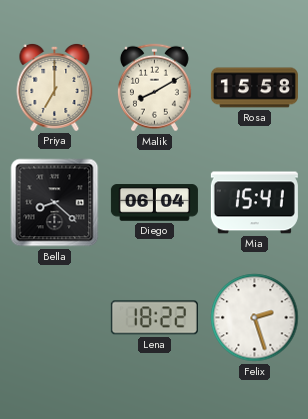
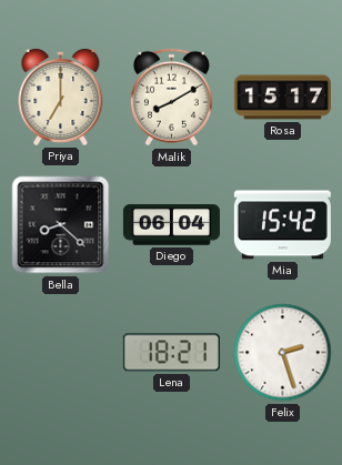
Rosa: 15:58 -> 15:17 (282, 98)
Mia: 15:41 -> 15:42 (282, 225)
Lena: 18:22 -> 18:21 (171, 353)
